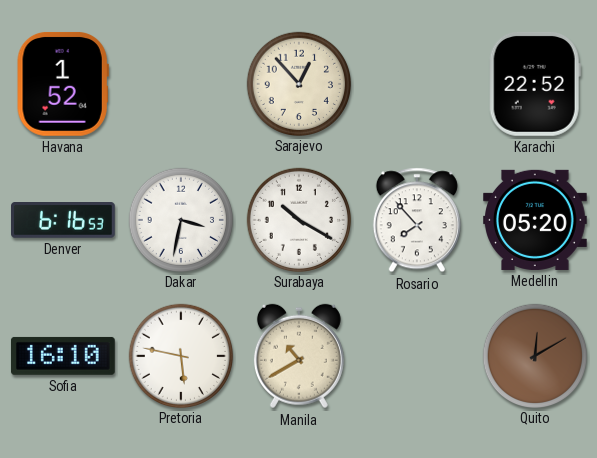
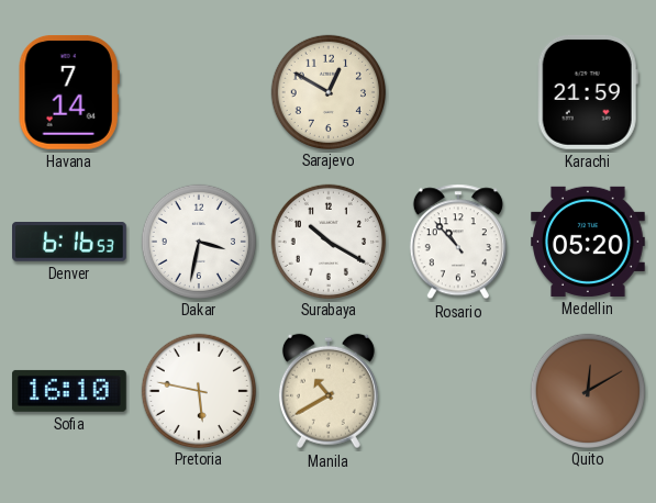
Havana: 1:52 -> 7:14 (69, 92)
Sarajevo: 12:53 -> 12:50 (327, 91)
Karachi: 22:52 -> 21:59 (588, 92)
Rosario: 7:53 -> 10:53 (458, 242)
